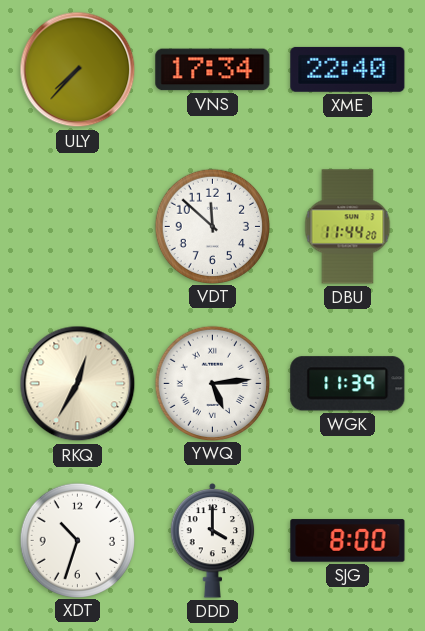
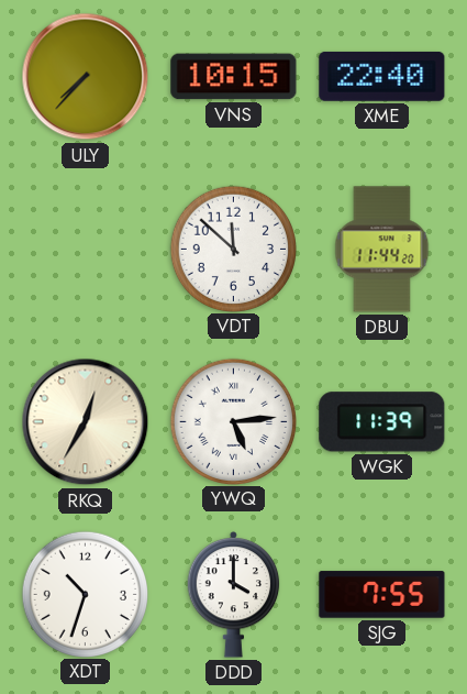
VNS: 17:34 -> 10:15 (234, 77)
SJG: 8:00 -> 7:55 (382, 595)
